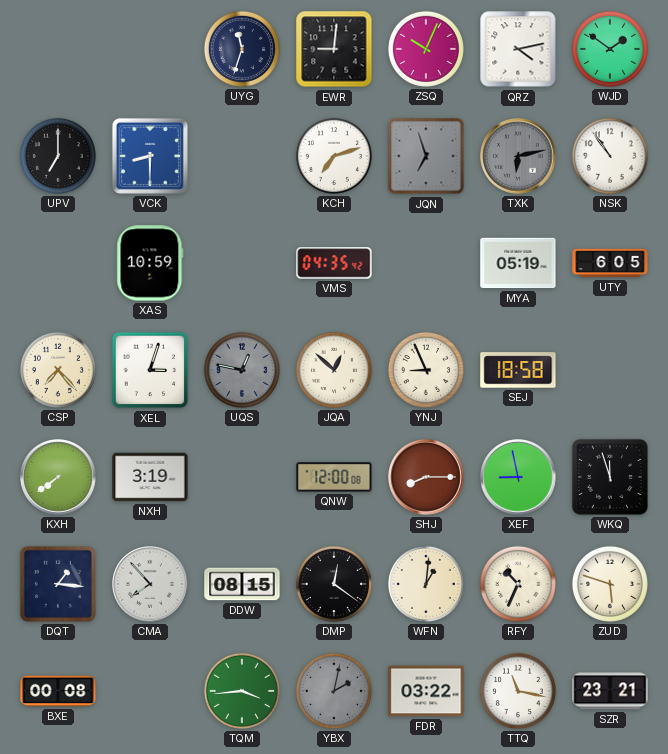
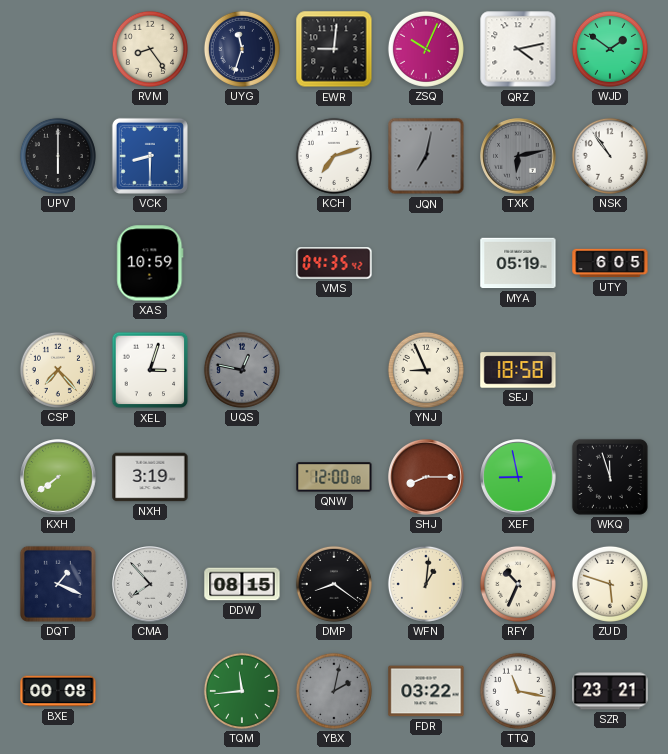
RVM: none -> 8:24 (150, 49)
UPV: 7:00 -> 6:00 (58, 156)
JQN: 6:57 -> 7:02 (426, 156)
JQA: 12:52 -> none (334, 370)
DQT: 1:16 -> 1:19 (58, 584)
DMP: 12:21 -> 8:21 (334, 584)
TQM: 3:44 -> 11:44 (242, 691)
